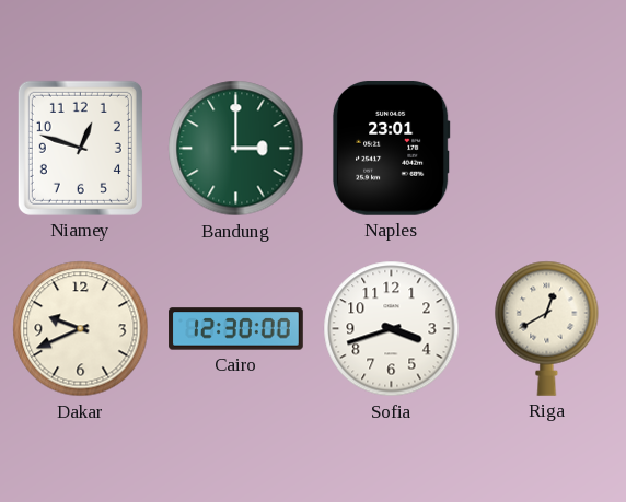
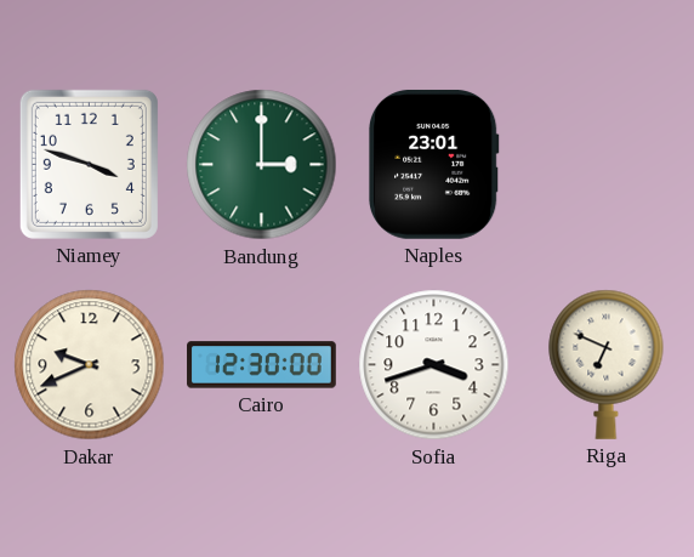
Niamey: 12:48 -> 3:48 (89, 164)
Riga: 12:40 -> 6:49 (607, 364)
